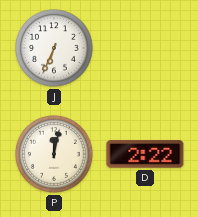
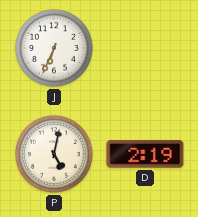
P: 12:02 -> 5:02 (54, 154)
D: 2:22 -> 2:19 (145, 154)
